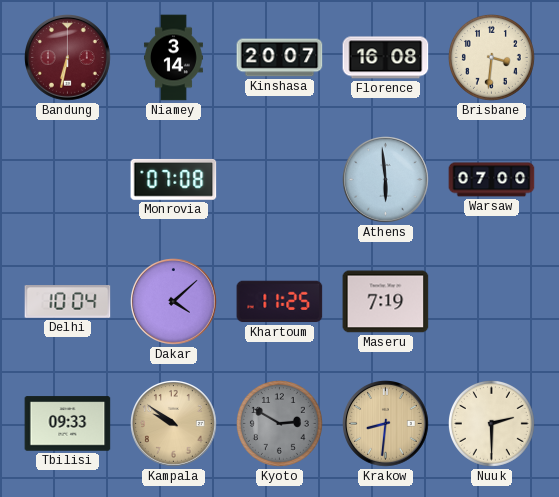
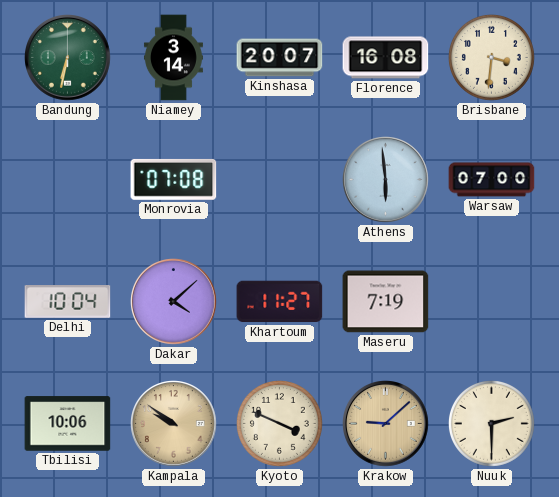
Bandung dial: burgundy -> green (68, 58)
Khartoum: 11:25 -> 11:27 (280, 302)
Tbilisi: 09:33 -> 10:06 (68, 424)
Kyoto: 2:50 -> 3:49 (279, 423)
Kyoto dial: grey -> cream (279, 423)
Krakow: 8:31 -> 9:08 (386, 424)
